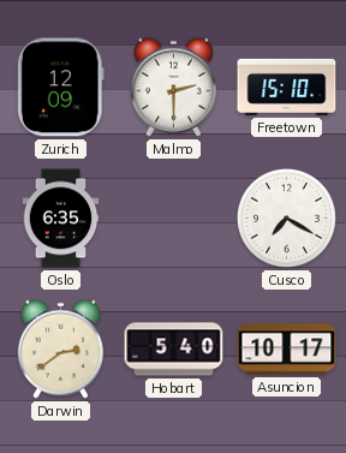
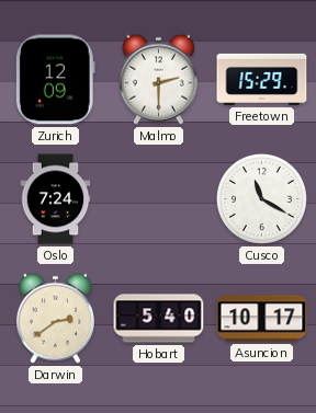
Freetown: 15:10 -> 15:29 (262, 79)
Oslo: 6:35 -> 7:24 (56, 199)
Cusco: 7:20 -> 11:20 (261, 198)
